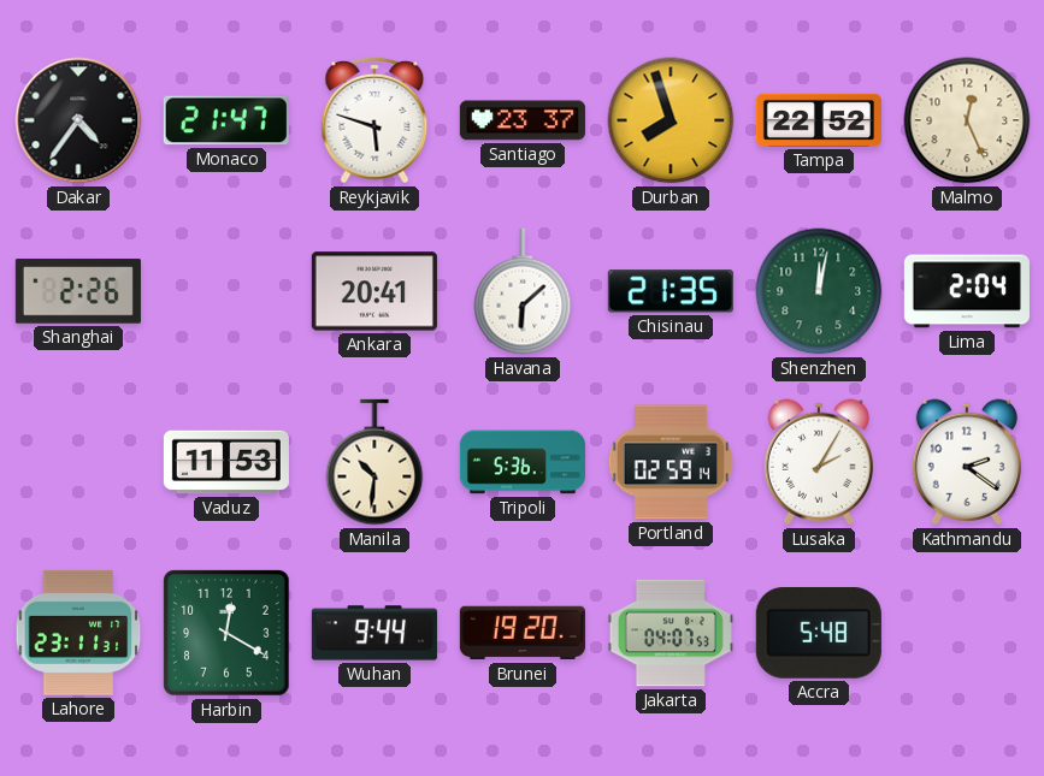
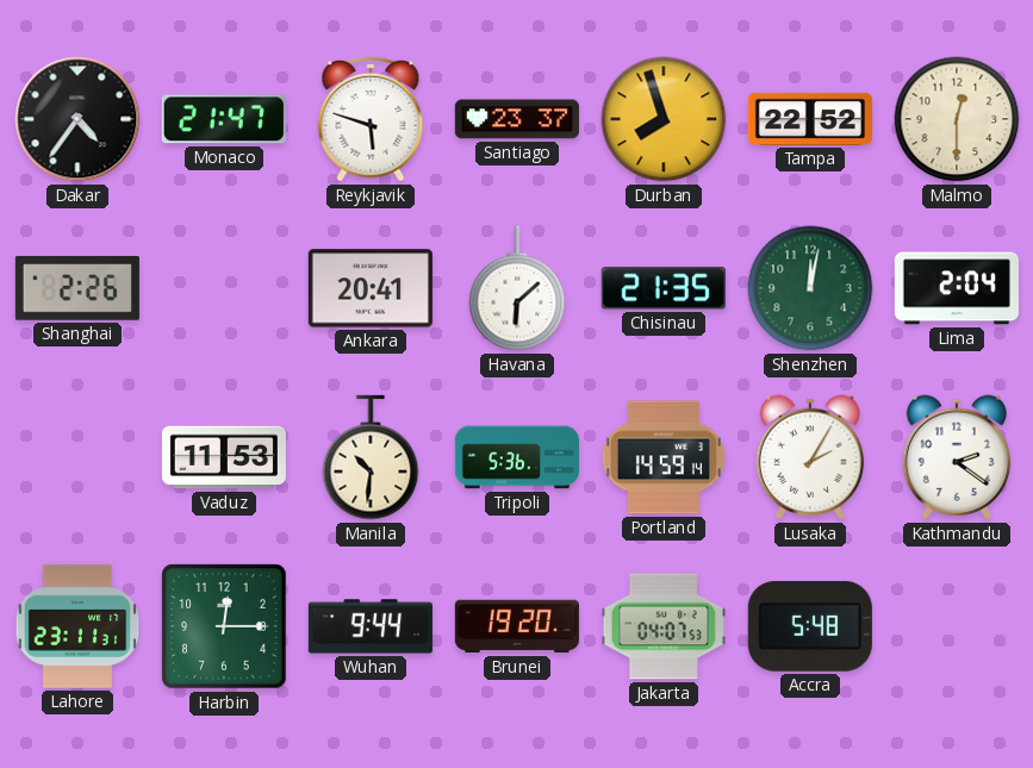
Malmo: 12:26 -> 12:30 (957, 119)
Portland: 02:59 -> 14:59 (664, 457)
Harbin: 12:20 -> 12:15 (224, 626)
